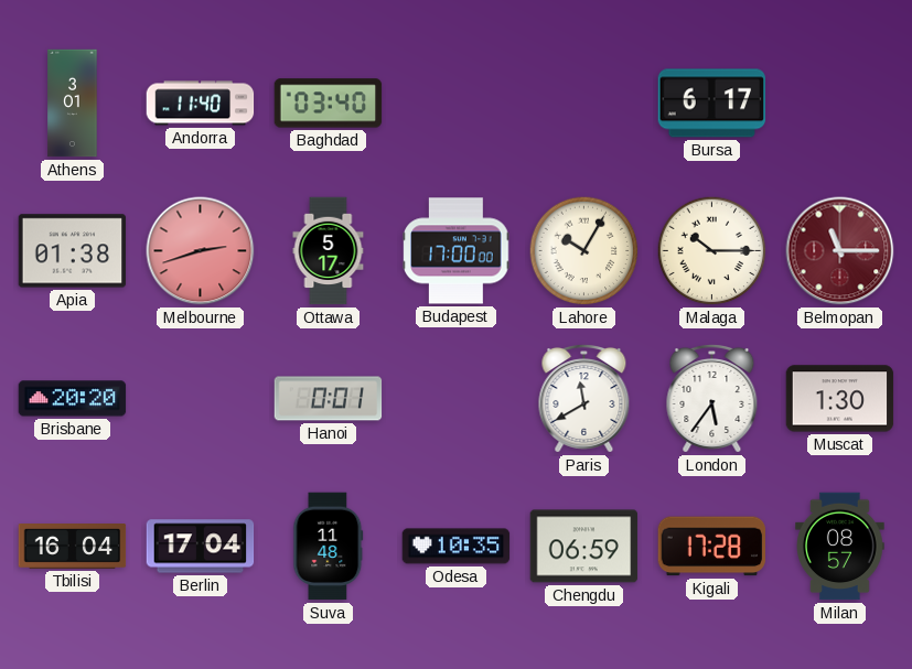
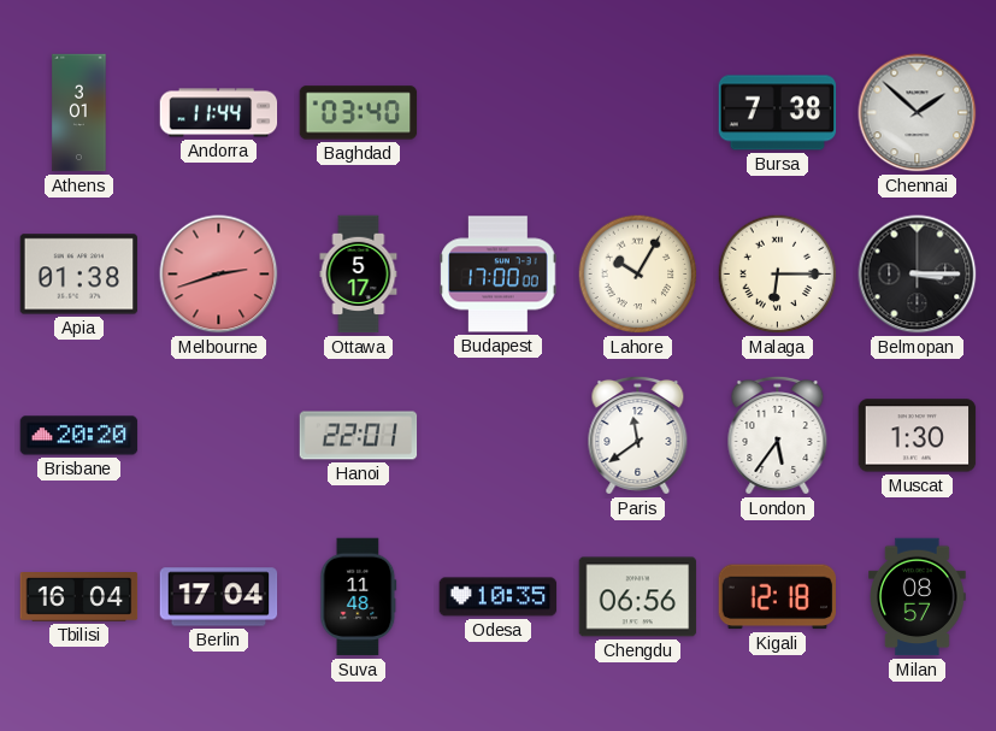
Andorra: 11:40 -> 11:44 (219, 113)
Bursa: 6:17 -> 7:38 (778, 113)
Chennai: none -> 1:52 (918, 113)
Malaga: 10:15 -> 6:15 (778, 275)
Belmopan: 11:15 -> 3:15 (918, 275)
Belmopan dial: burgundy -> black (918, 275)
Hanoi: 0:01 -> 22:01 (359, 436)
Paris: 11:40 -> 11:39 (638, 435)
Chengdu: 06:59 -> 06:56 (638, 597)
Kigali: 17:28 -> 12:18 (778, 597)
